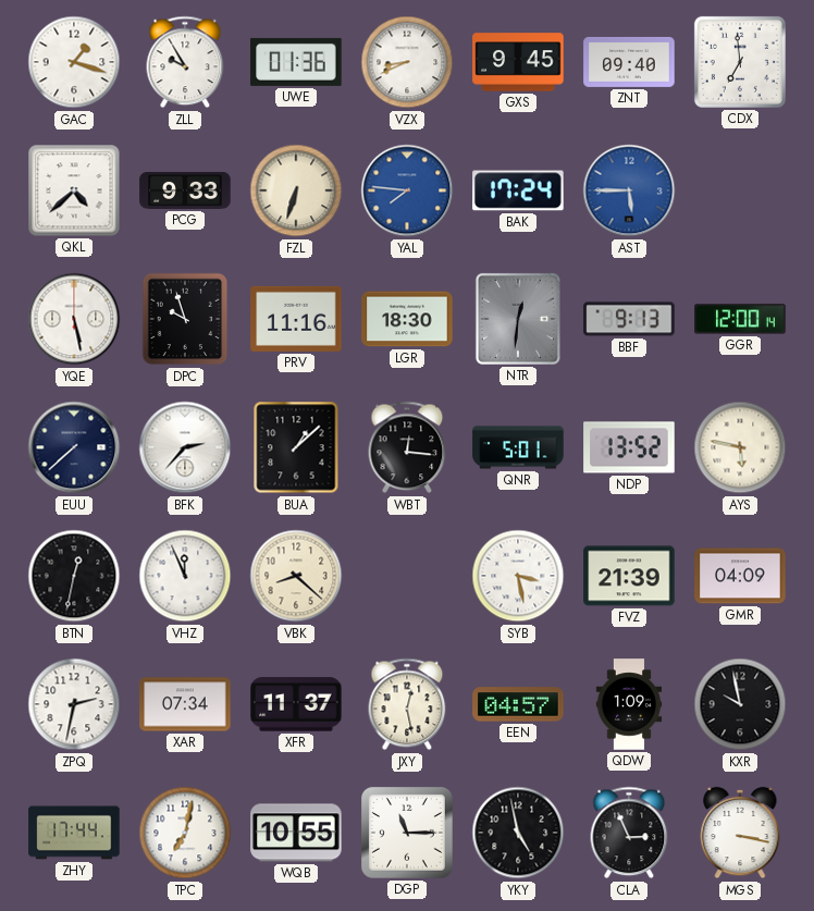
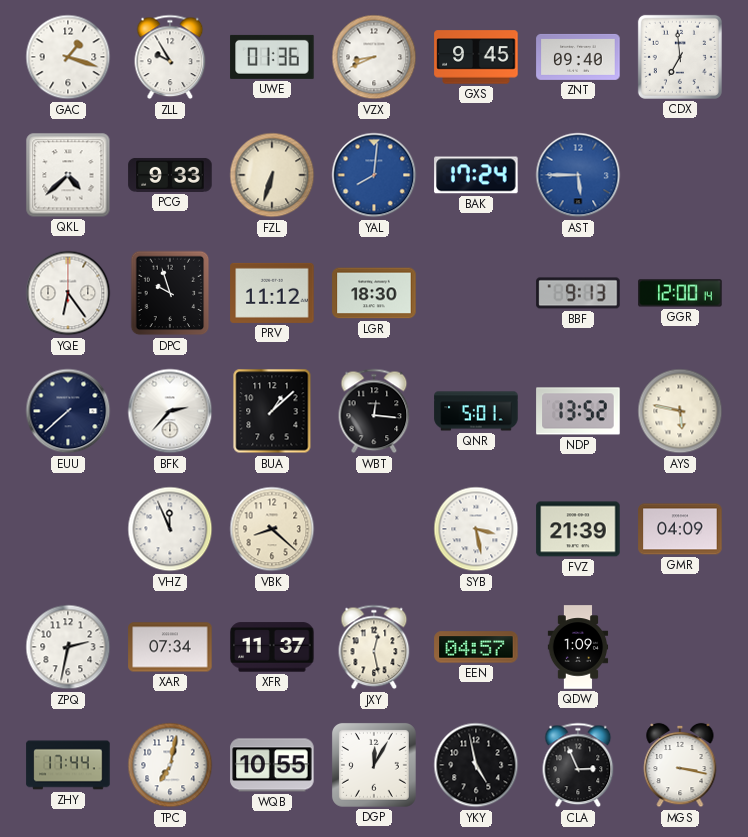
YAL: 7:46 -> 8:01 (374, 175)
YQE: 5:28 -> 6:24 (68, 293)
PRV: 11:16 -> 11:12 (272, 293)
NTR: 12:31 -> none (518, 319)
BTN: 12:32 -> none (74, 576)
KXR: 9:58 -> none (740, 704)
DGP: 11:15 -> 12:05 (374, 765)
